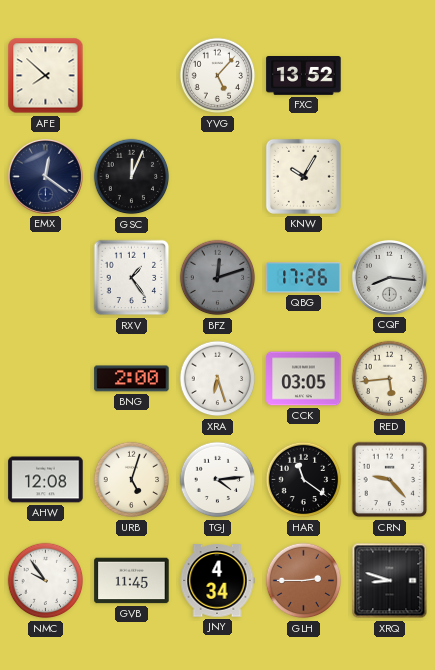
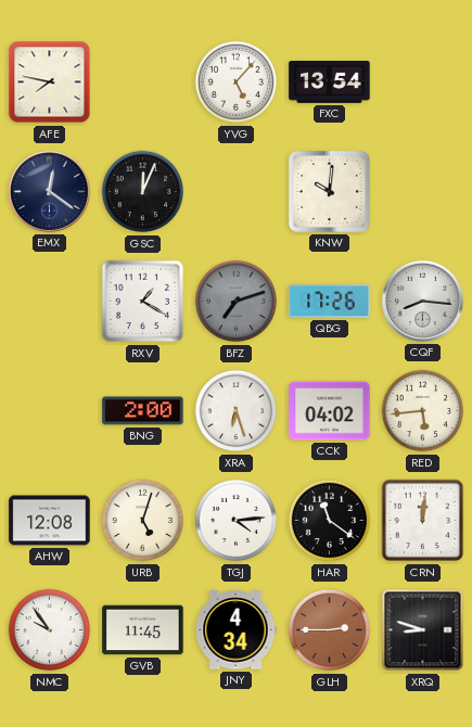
AFE: 7:52 -> 7:47 (50, 82)
FXC: 13:52 -> 13:54 (330, 82)
KNW: 10:05 -> 10:01 (329, 191)
RXV: 1:24 -> 1:20 (143, 302)
BFZ: 12:12 -> 7:12 (237, 302)
CCK: 03:05 -> 04:02 (330, 411)
CRN: 9:23 -> 12:01 (423, 521)
